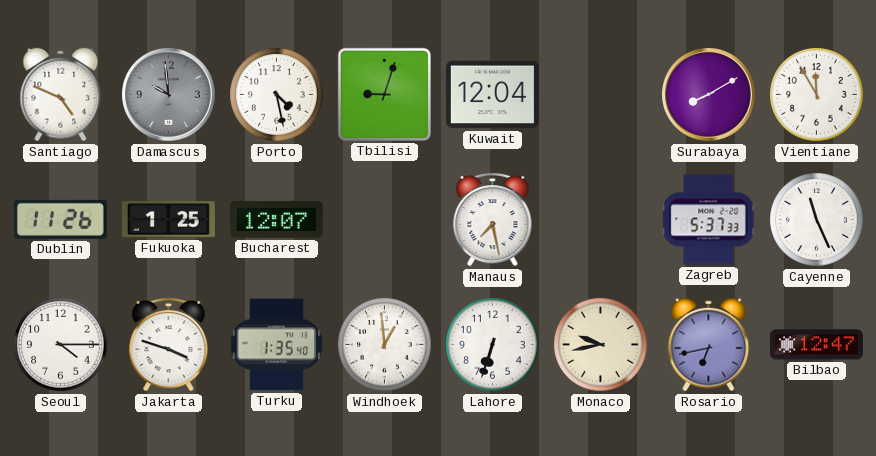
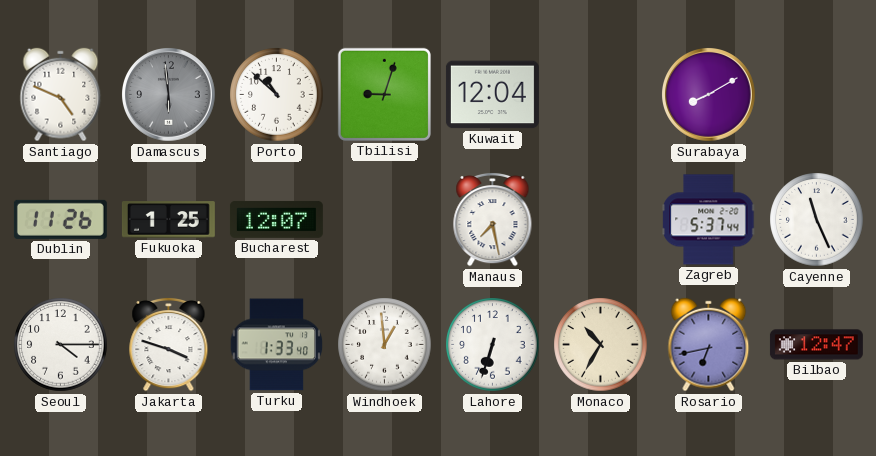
Damascus: 9:59 -> 5:59 (169, 95)
Porto: 4:28 -> 10:52 (277, 95)
Vientiane: 11:55 -> none (817, 95)
Zagreb: 5:37:33 -> 5:37:44 (709, 220)
Turku: 1:35 -> 1:33 (277, 345)
Monaco: 9:43 -> 10:35 (601, 345)
